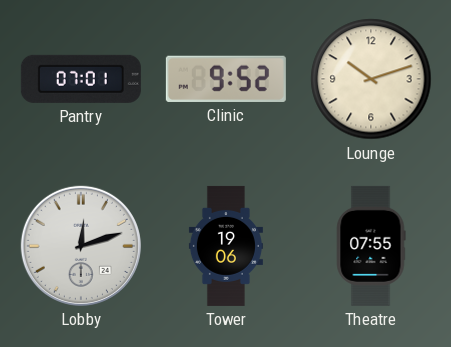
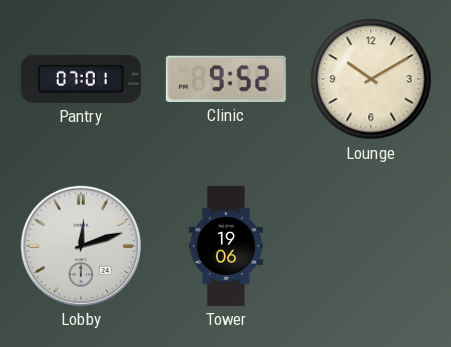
Lounge: 10:12 -> 10:10 (371, 79)
Theatre: 07:55 -> none (371, 246)
